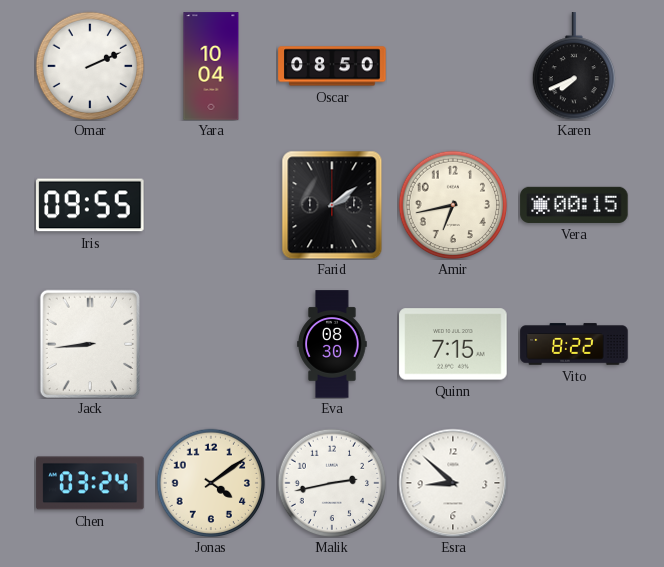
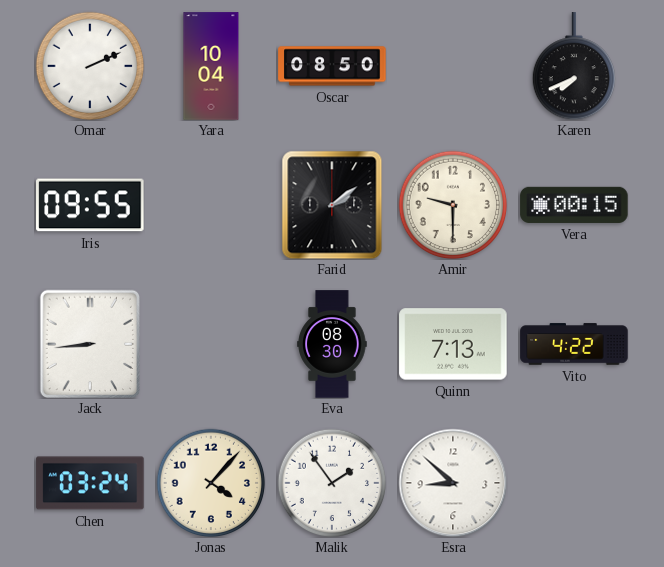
Amir: 6:43 -> 9:30 (453, 205)
Quinn: 7:15 -> 7:13 (453, 344)
Vito: 8:22 -> 4:22 (574, 344)
Jonas: 4:09 -> 4:07 (211, 483)
Malik: 2:43 -> 1:54 (332, 483)
